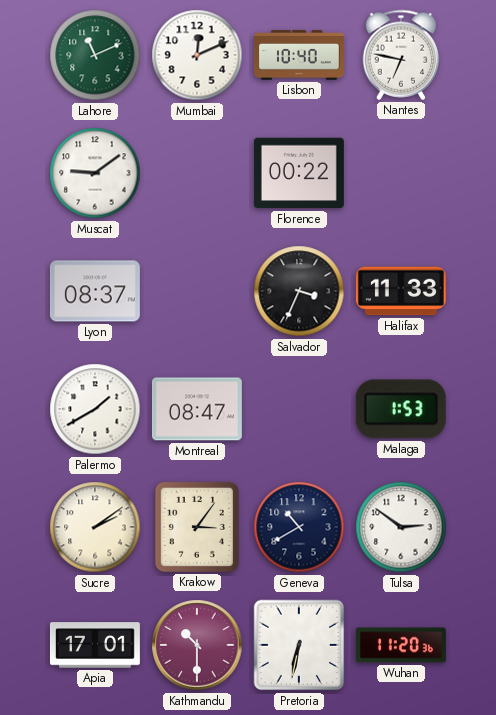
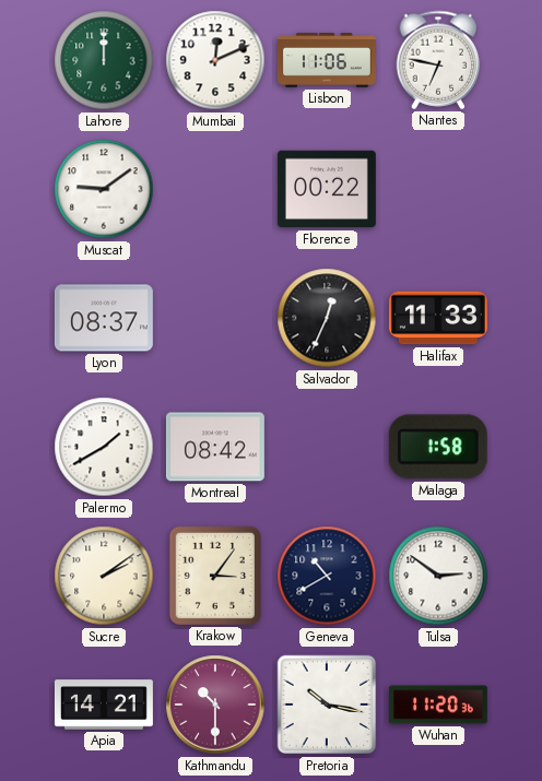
Lahore: 11:11 -> 12:00 (104, 60)
Lisbon: 10:40 -> 11:06 (327, 60)
Salvador: 3:34 -> 12:34 (327, 318)
Montreal: 08:47 -> 08:42 (215, 447)
Malaga: 1:53 -> 1:58 (438, 447)
Apia: 17:01 -> 14:21 (104, 705)
Pretoria: 6:32 -> 10:17 (327, 705)
